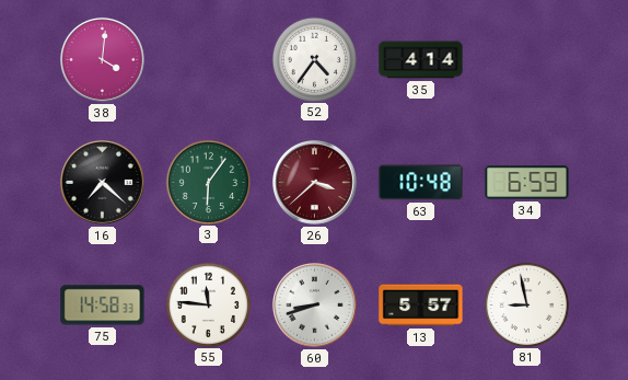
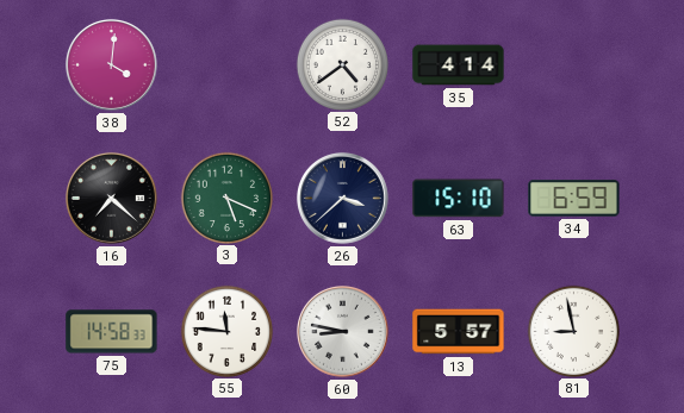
52: 4:36 -> 4:39 (342, 64)
3: 6:06 -> 5:19 (226, 198)
26 dial: burgundy -> navy (342, 198)
63: 10:48 -> 15:10 (459, 199)
60: 8:42 -> 8:47 (342, 331)
